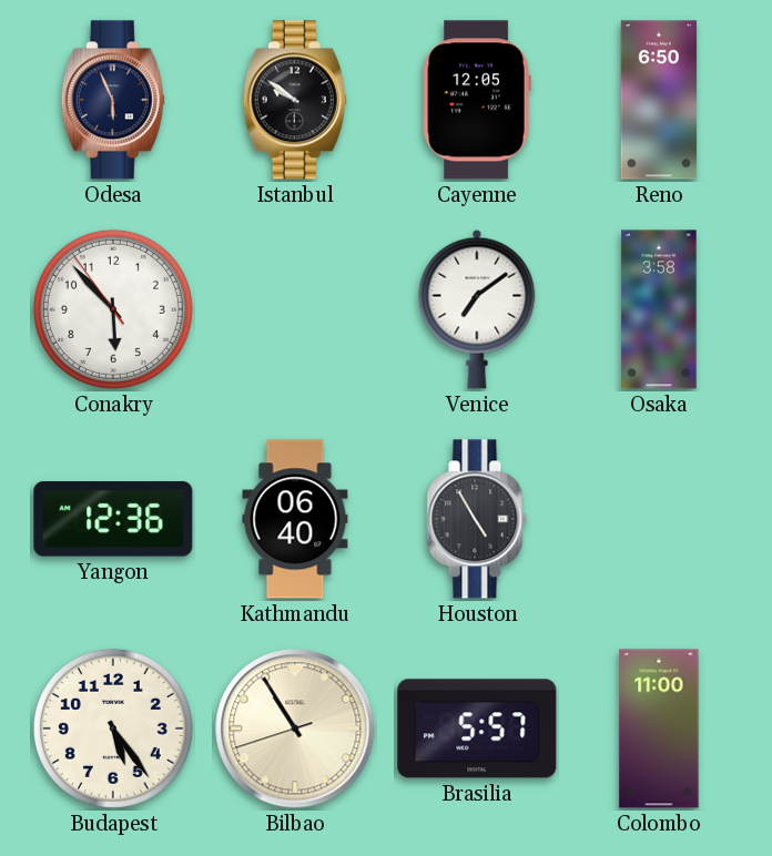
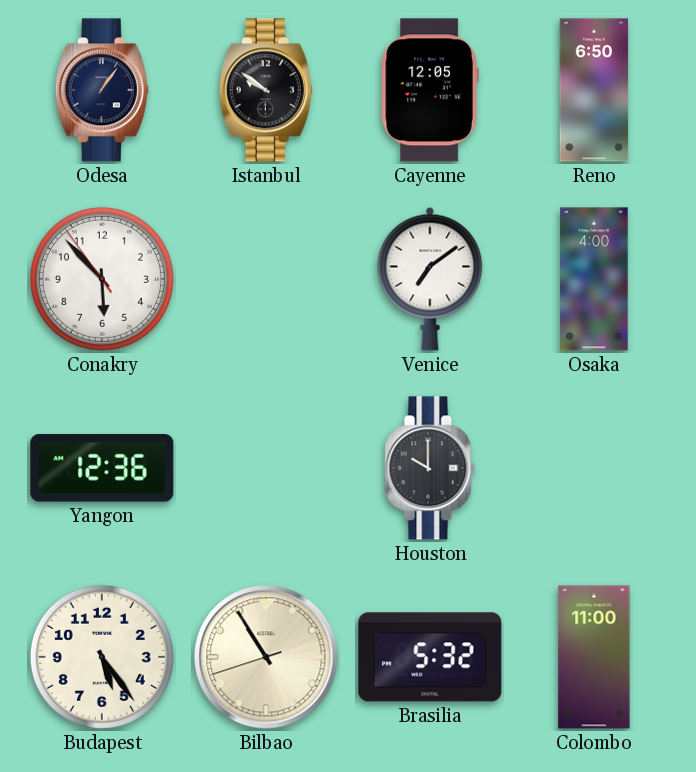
Odesa: 5:56 -> 1:06 (102, 90)
Osaka: 3:58 -> 4:00 (594, 279)
Kathmandu: 06:40 -> none (295, 519)
Houston: 4:55 -> 10:00 (430, 468)
Brasilia: 5:57 -> 5:32 (430, 657)
